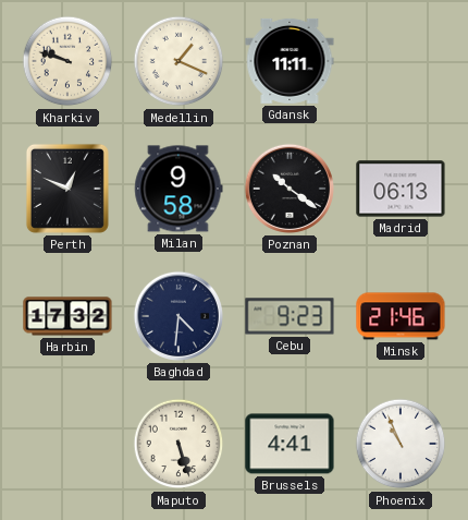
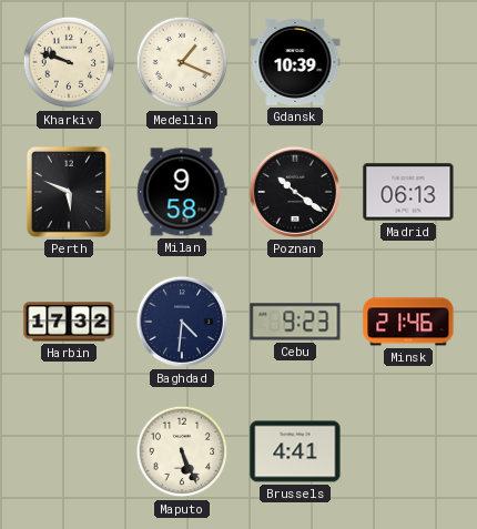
Gdansk: 11:11 -> 10:39 (295, 62)
Perth: 12:49 -> 5:49 (69, 192)
Maputo: 5:27 -> 5:26 (182, 451)
Phoenix: 10:56 -> none (401, 444)
